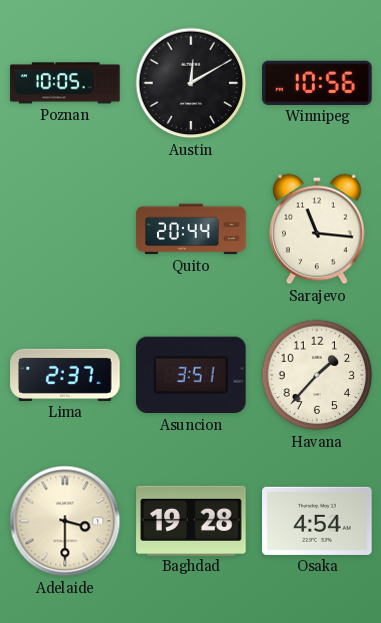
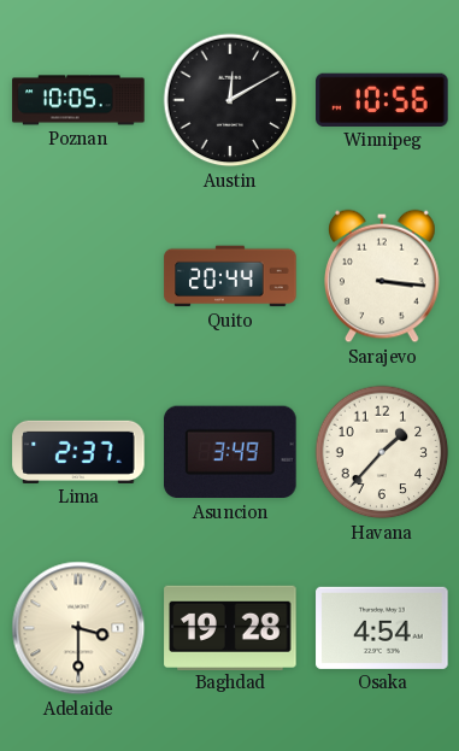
Sarajevo: 11:16 -> 3:16 (383, 276)
Asuncion: 3:51 -> 3:49 (230, 452)
